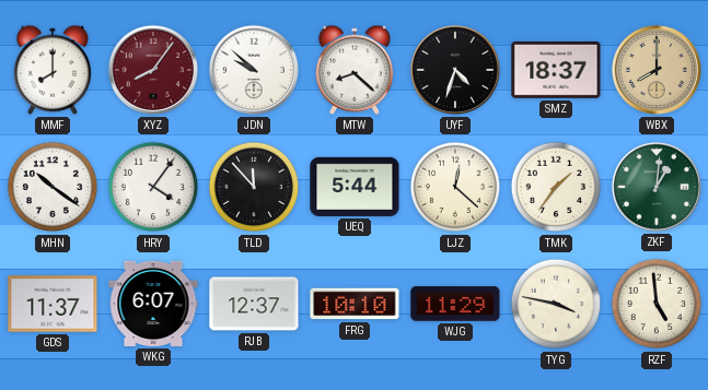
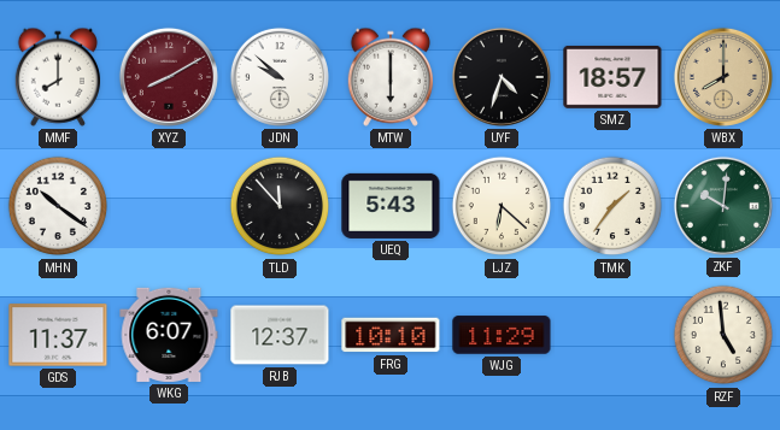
XYZ: 8:06 -> 8:10 (169, 77)
MTW: 8:22 -> 6:00 (389, 77)
SMZ: 18:37 -> 18:57 (612, 77)
HRY: 4:06 -> none (153, 187)
UEQ: 5:44 -> 5:43 (391, 206)
LJZ: 12:22 -> 6:22 (502, 206)
ZKF: 1:01 -> 10:01 (723, 206)
TYG: 3:47 -> none (556, 304)
